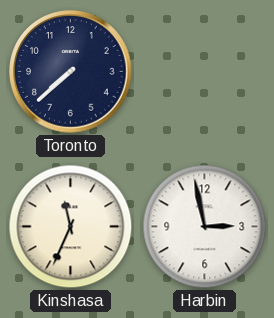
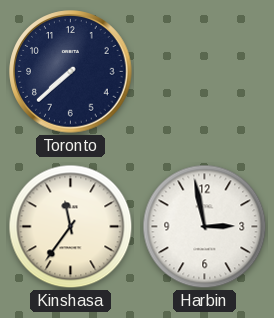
Kinshasa: 11:34 -> 11:36 (71, 227)
